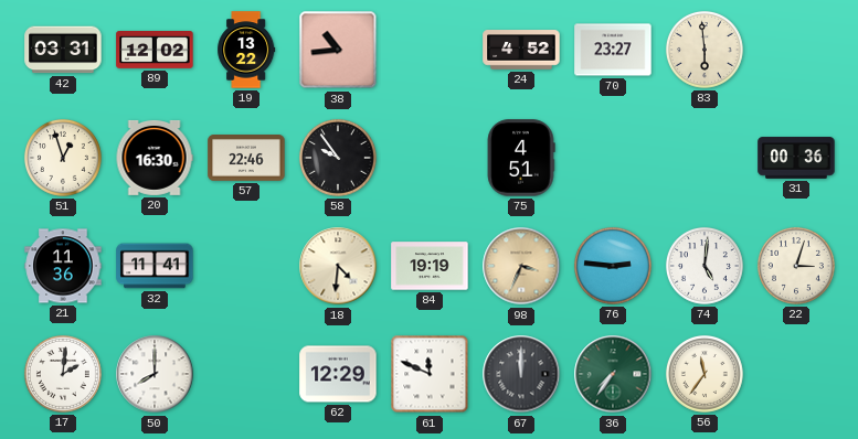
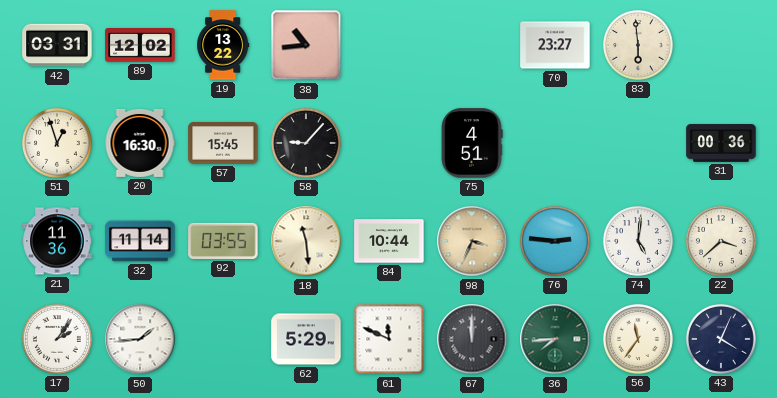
24: 4:52 -> none (521, 50)
57: 22:46 -> 15:45 (223, 144)
58: 9:54 -> 9:07 (306, 143)
32: 11:41 -> 11:14 (140, 241)
92: none -> 03:55 (223, 241)
18: 4:31 -> 11:29 (306, 241)
84: 19:19 -> 10:44 (389, 241)
22: 3:03 -> 3:38 (721, 241)
17: 2:01 -> 2:06 (57, 339)
50: 8:00 -> 1:44 (140, 339)
62: 12:29 -> 5:29 (306, 339)
36: 7:36 -> 7:44 (555, 339)
43: none -> 4:04 (721, 339)
